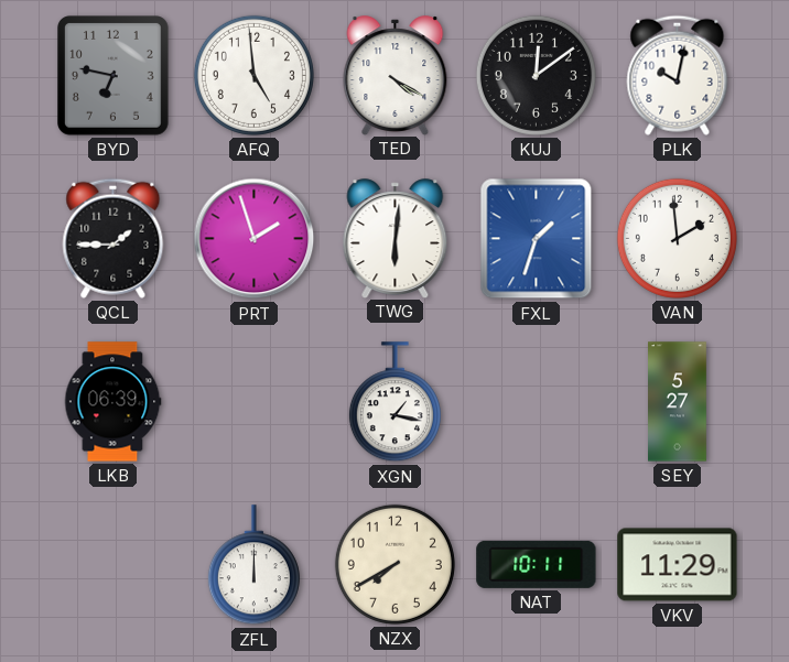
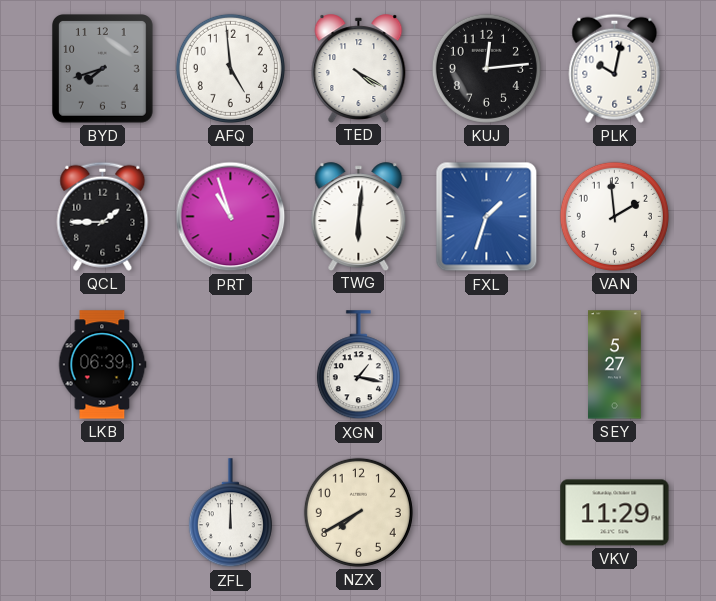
BYD: 6:47 -> 7:42 (103, 69)
KUJ: 12:09 -> 12:14 (486, 68)
PRT: 1:57 -> 10:57 (231, 217)
NAT: 10:11 -> none (537, 564)
